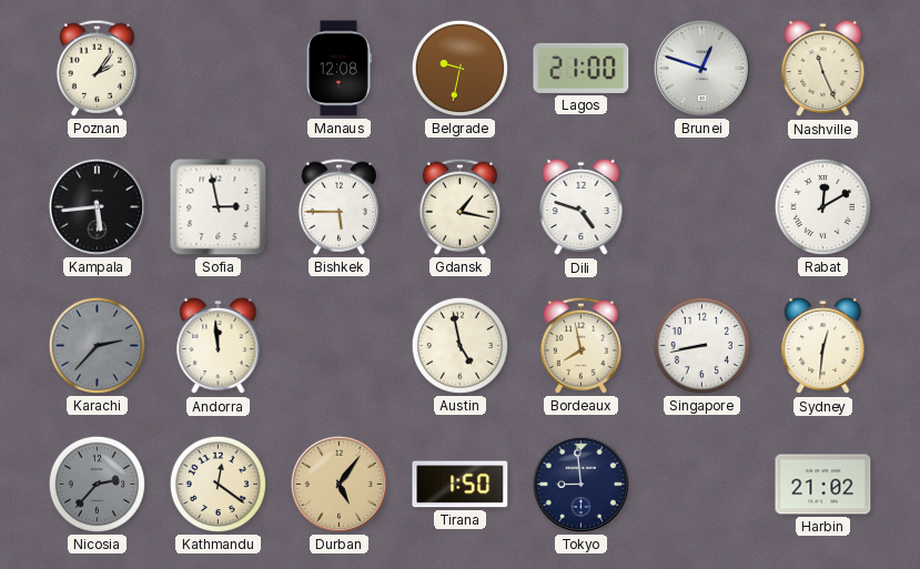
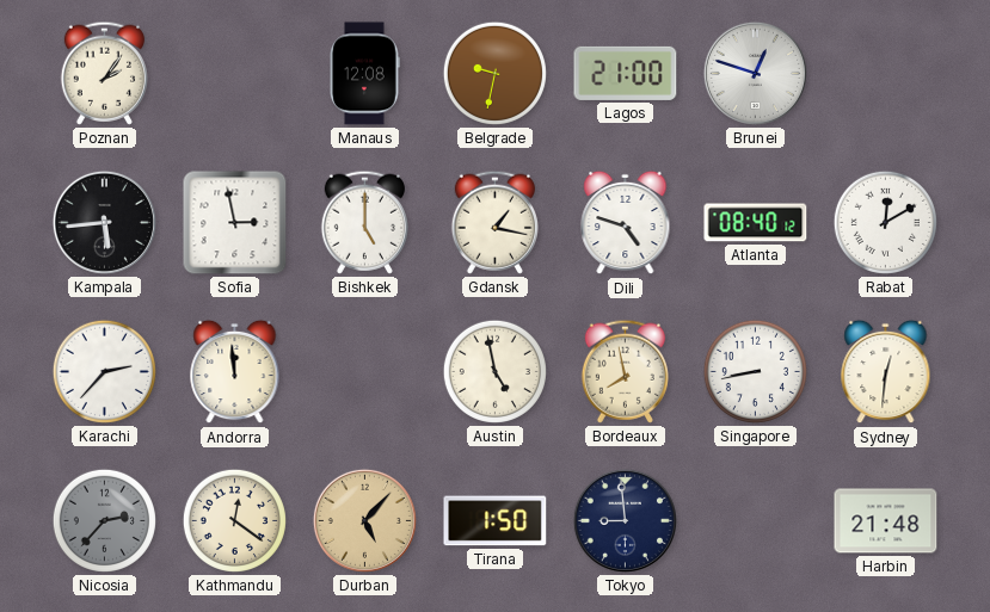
Nashville: 11:26 -> none (823, 69)
Bishkek: 5:45 -> 5:00 (364, 222)
Atlanta: none -> 08:40 (756, 223)
Karachi dial: grey -> white (104, 371)
Durban: 5:06 -> 5:07 (364, 520)
Harbin: 21:02 -> 21:48 (886, 521)
